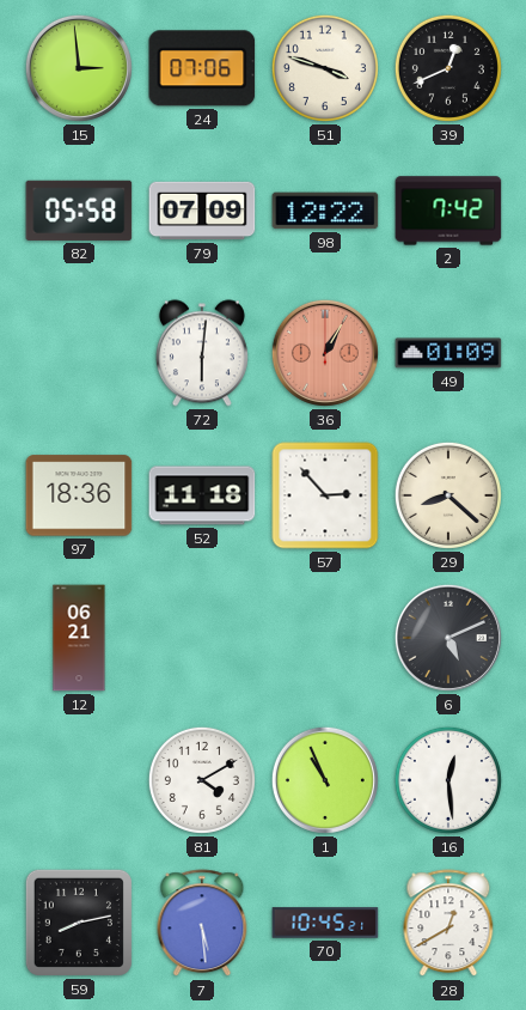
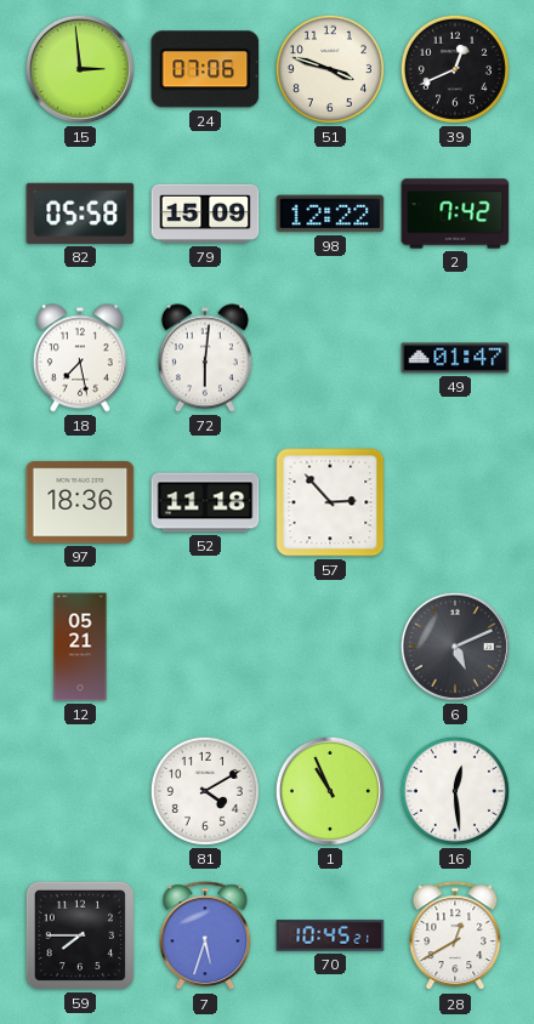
79: 07:09 -> 15:09 (205, 214)
18: none -> 7:28 (80, 358)
36: 1:05 -> none (325, 353)
49: 01:09 -> 01:47 (455, 358)
29: 8:22 -> none (448, 495)
12: 06:21 -> 05:21 (80, 647)
59: 8:13 -> 7:45 (80, 935)
7: 5:29 -> 5:33 (205, 937)
